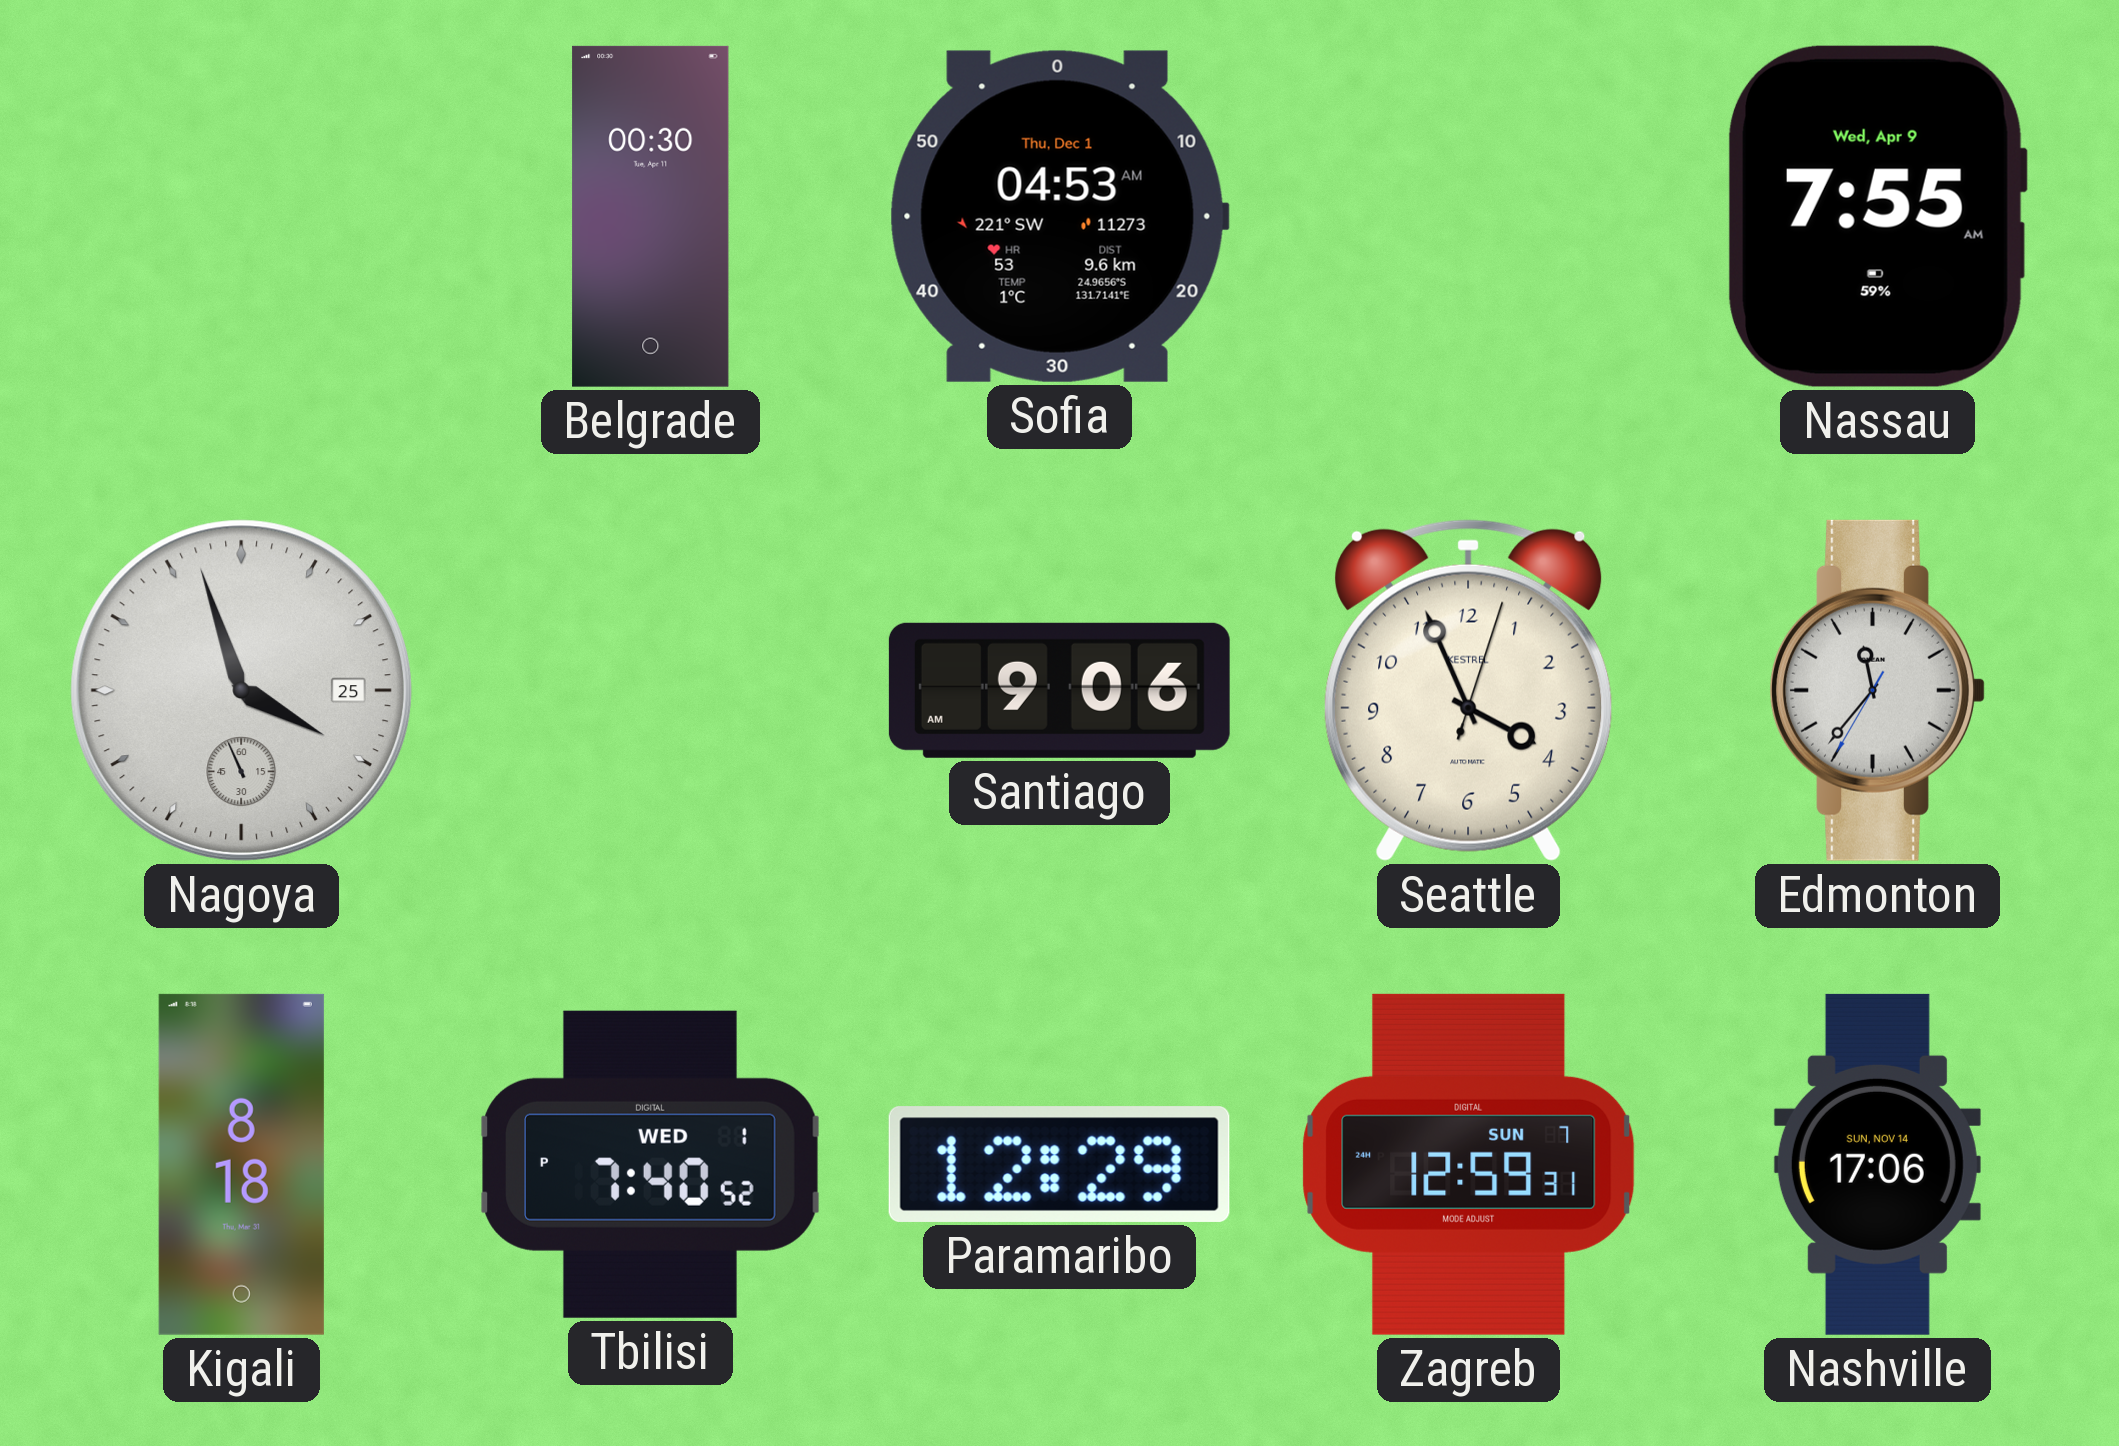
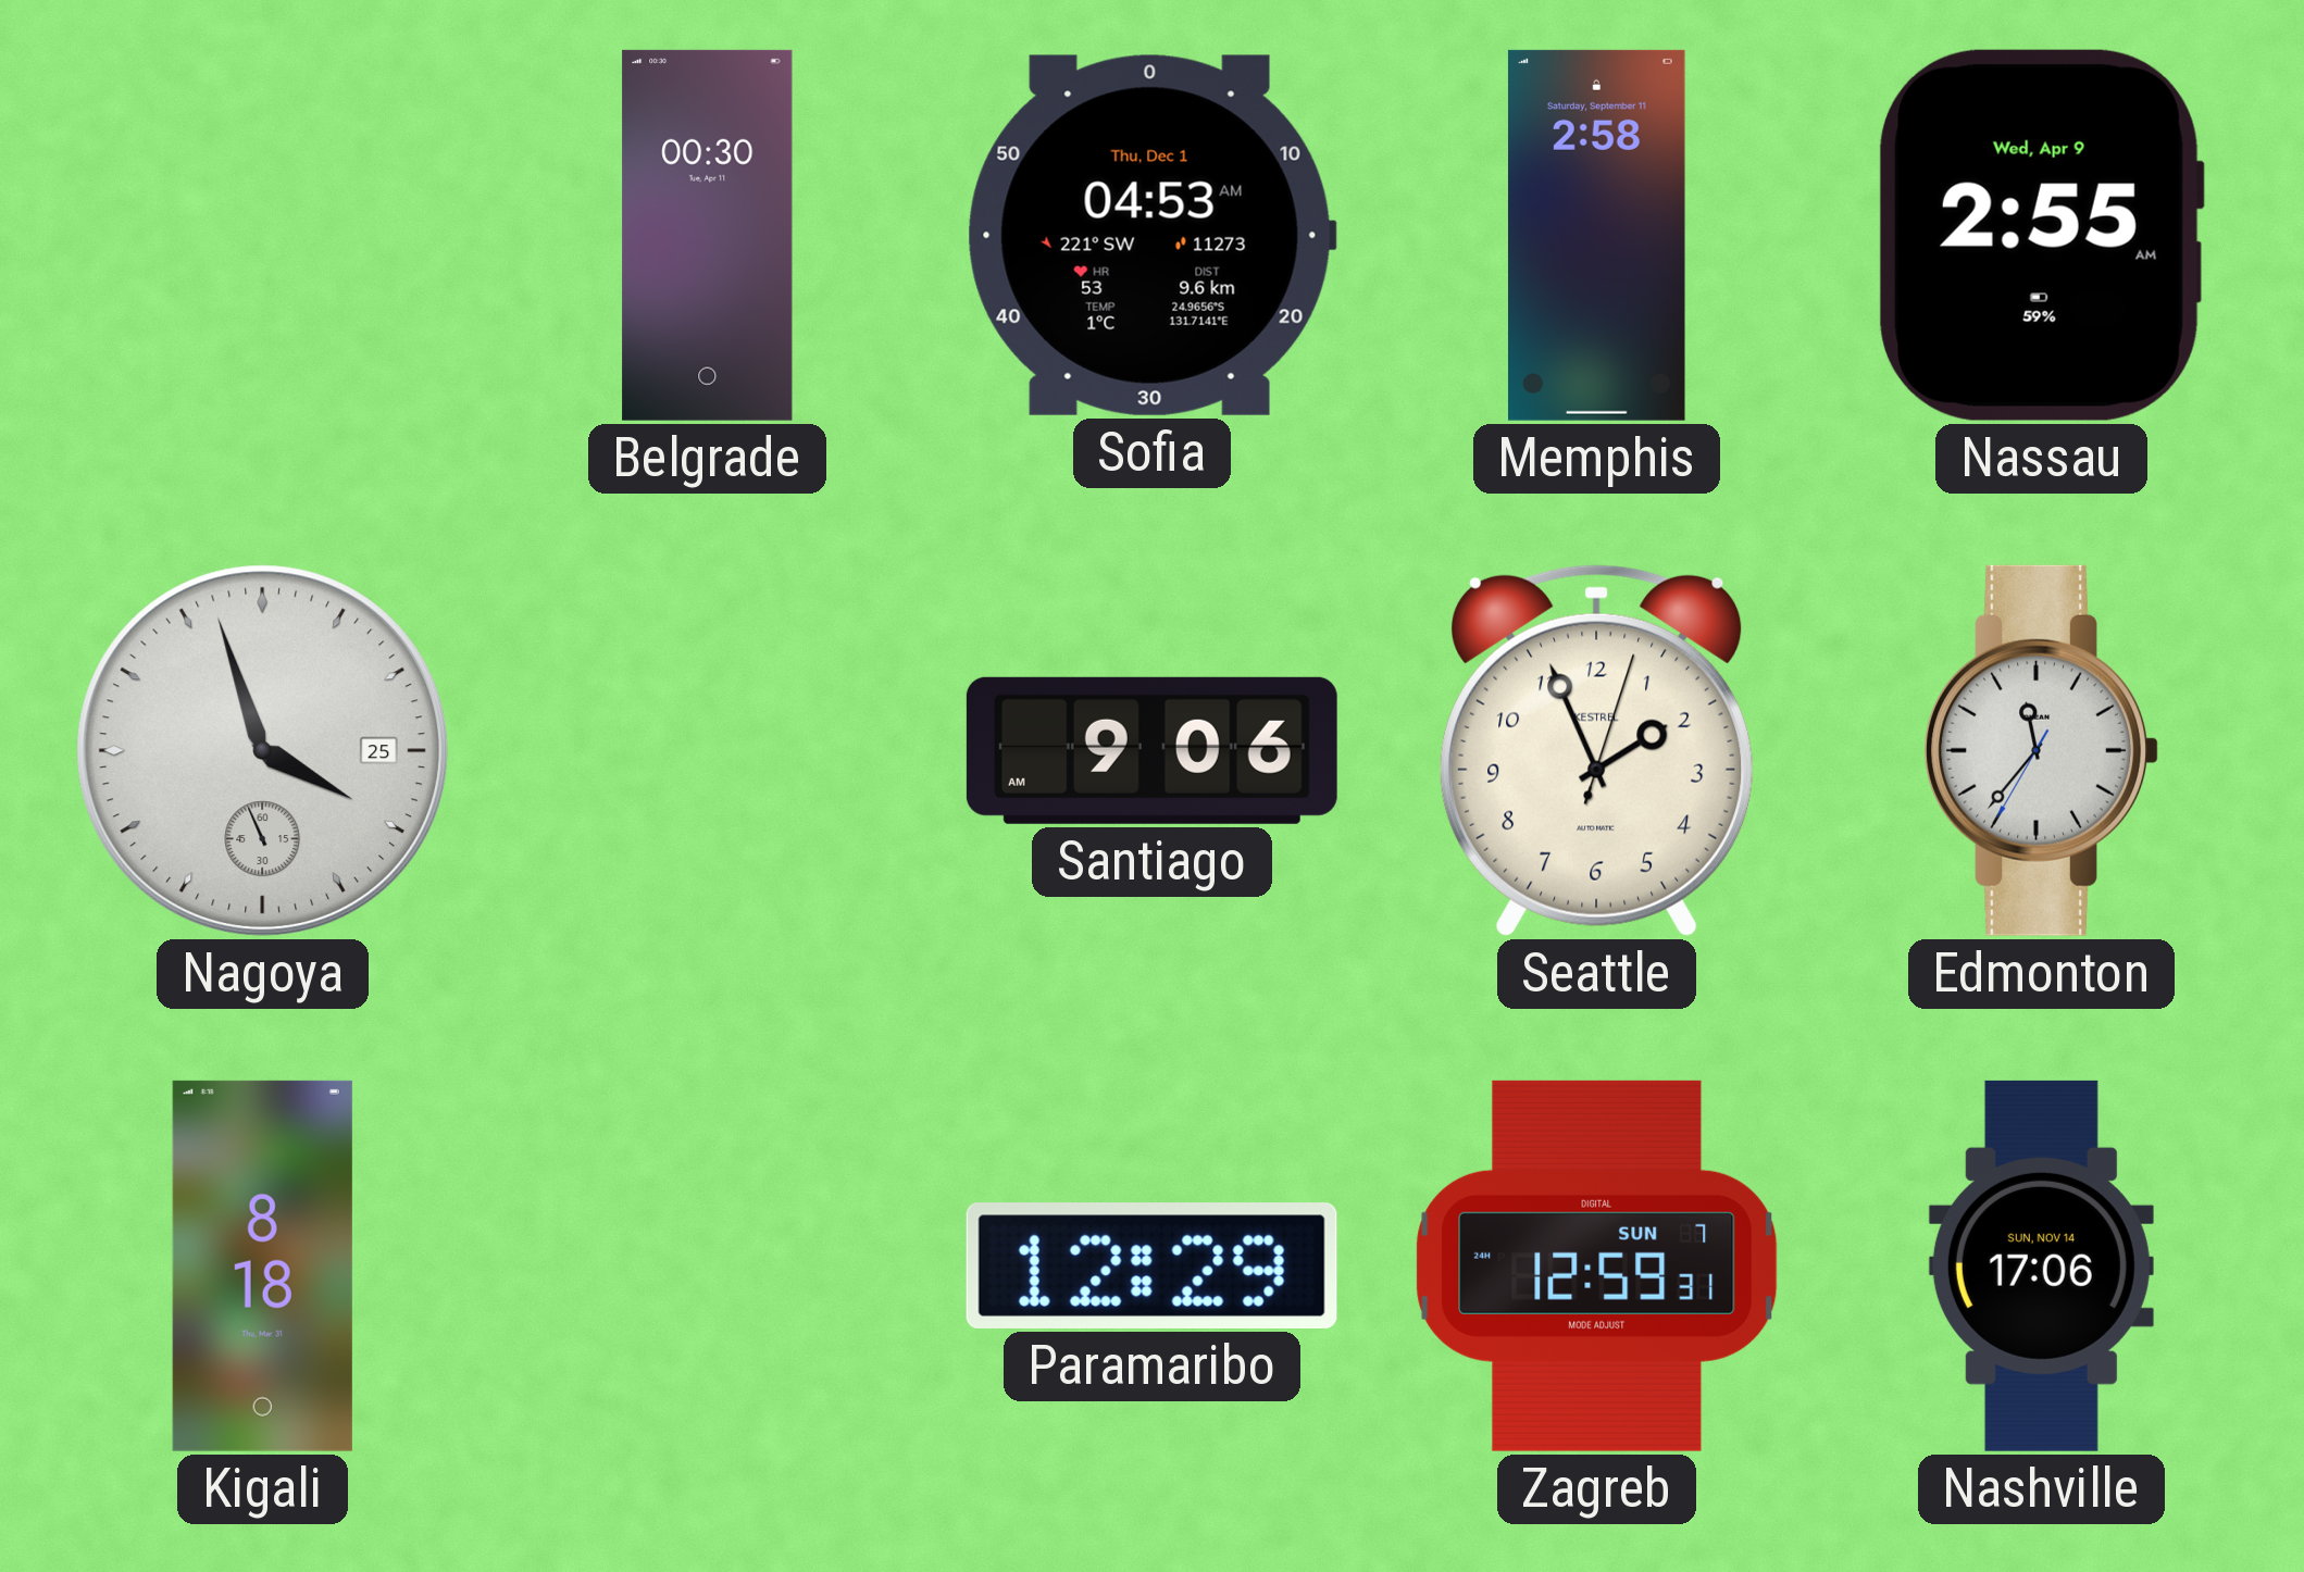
Memphis: none -> 2:58 (1596, 235)
Nassau: 7:55 -> 2:55 (2041, 235)
Seattle: 3:56 -> 1:56 (1597, 750)
Tbilisi: 7:40 -> none (650, 1164)
